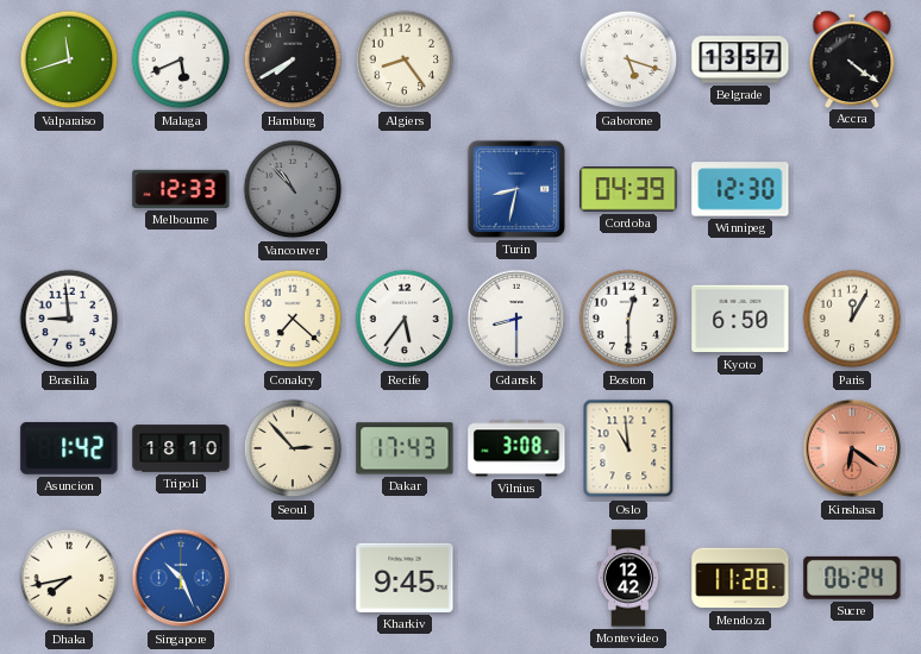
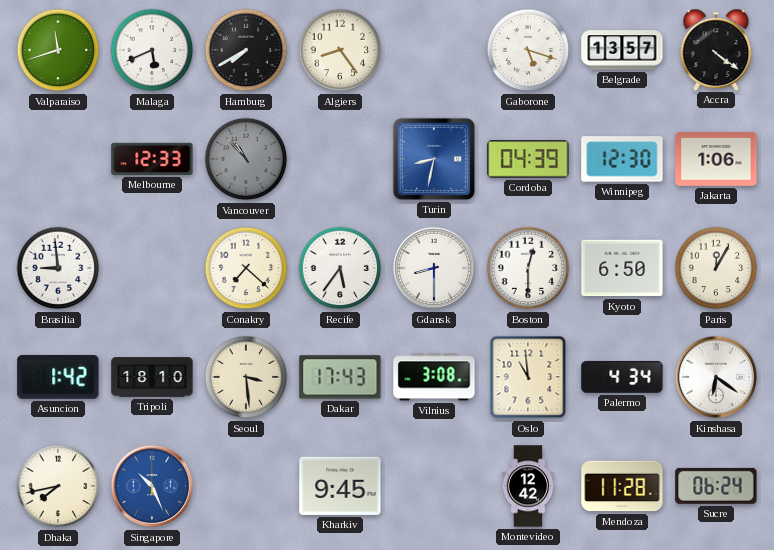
Jakarta: none -> 1:06 (716, 160)
Seoul: 2:53 -> 3:29 (246, 377)
Palermo: none -> 4:34 (622, 377)
Kinshasa dial: salmon -> white (716, 377)
